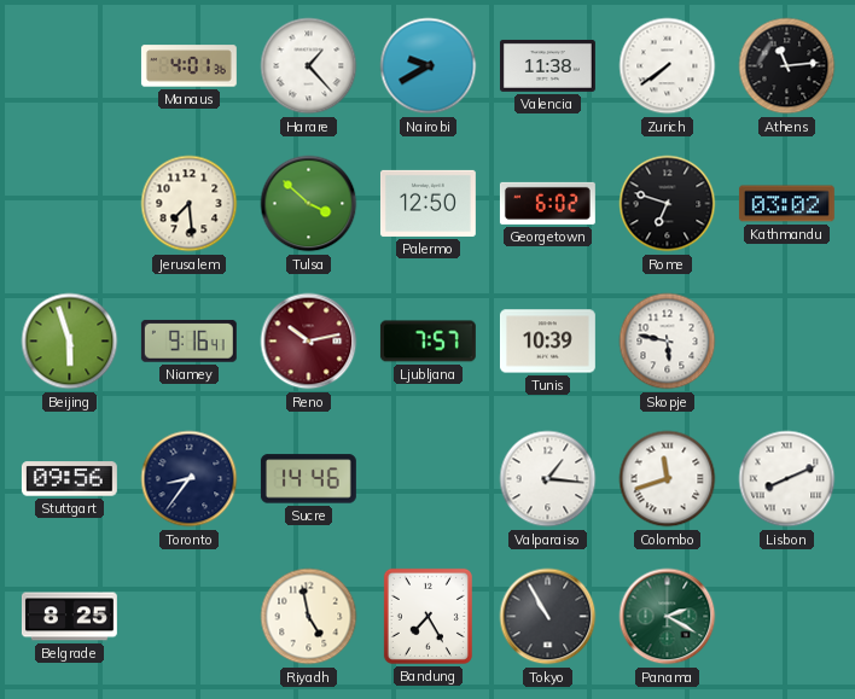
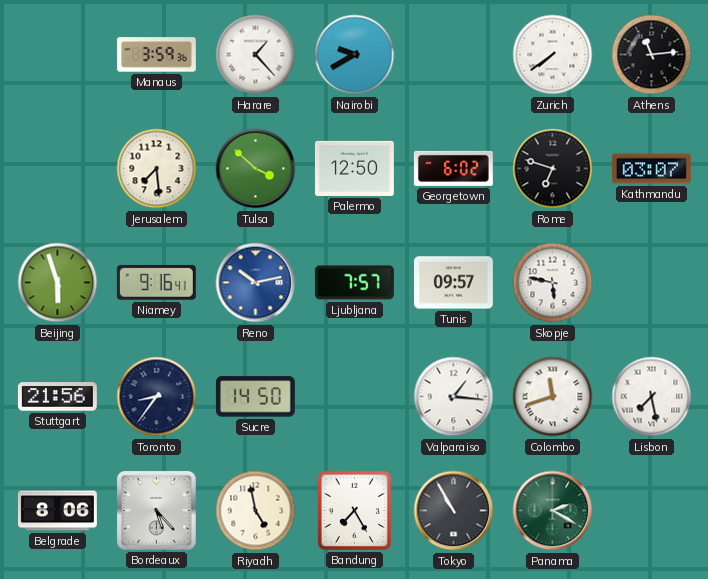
Manaus: 4:01 -> 3:59 (156, 55)
Valencia: 11:38 -> none (547, 65)
Kathmandu: 03:02 -> 03:07 (651, 169)
Reno dial: burgundy -> blue (256, 283)
Tunis: 10:39 -> 09:57 (453, 283)
Stuttgart: 09:56 -> 21:56 (57, 397)
Sucre: 14:46 -> 14:50 (255, 397)
Lisbon: 8:11 -> 7:28 (652, 397)
Belgrade: 8:25 -> 8:06 (57, 511)
Bordeaux: none -> 5:23 (156, 510)
